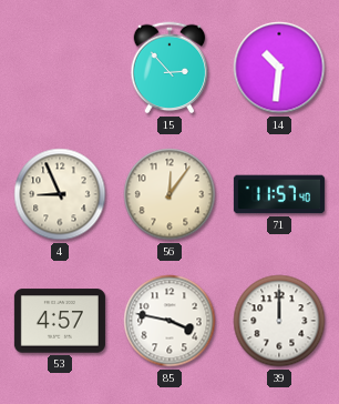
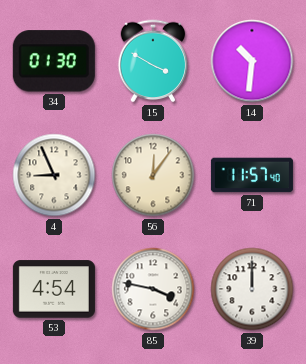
34: none -> 01:30 (54, 61)
15: 2:53 -> 3:50 (153, 61)
53: 4:57 -> 4:54 (54, 289)
